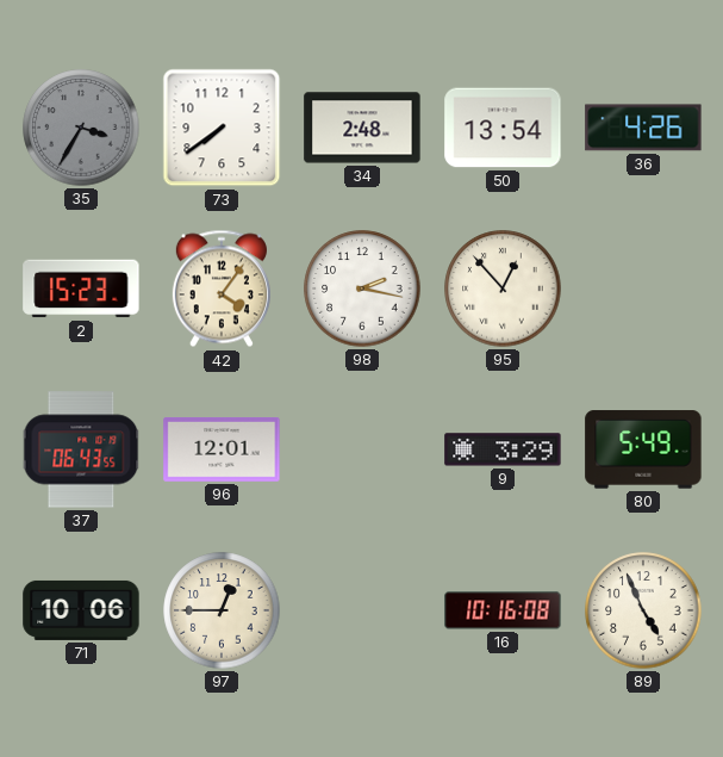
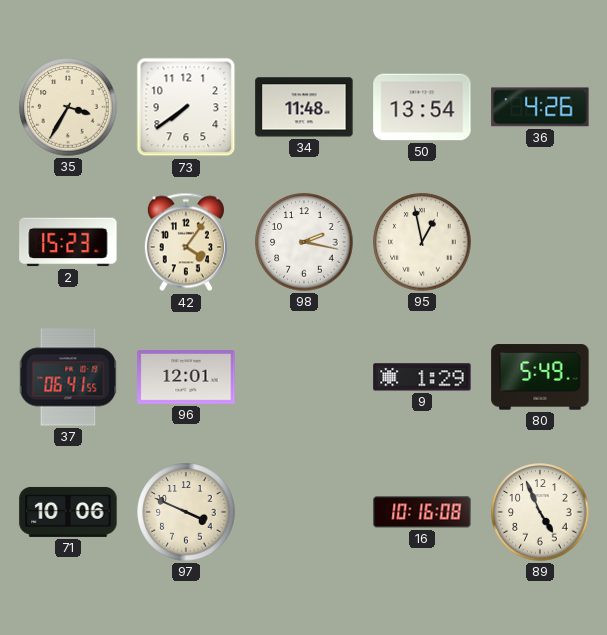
35 dial: grey -> cream (68, 107)
34: 2:48 -> 11:48 (304, 107)
95: 12:53 -> 12:58 (422, 242)
37: 06:43 -> 06:41 (68, 377)
9: 3:29 -> 1:29 (422, 377)
97: 12:45 -> 3:49 (186, 512)
